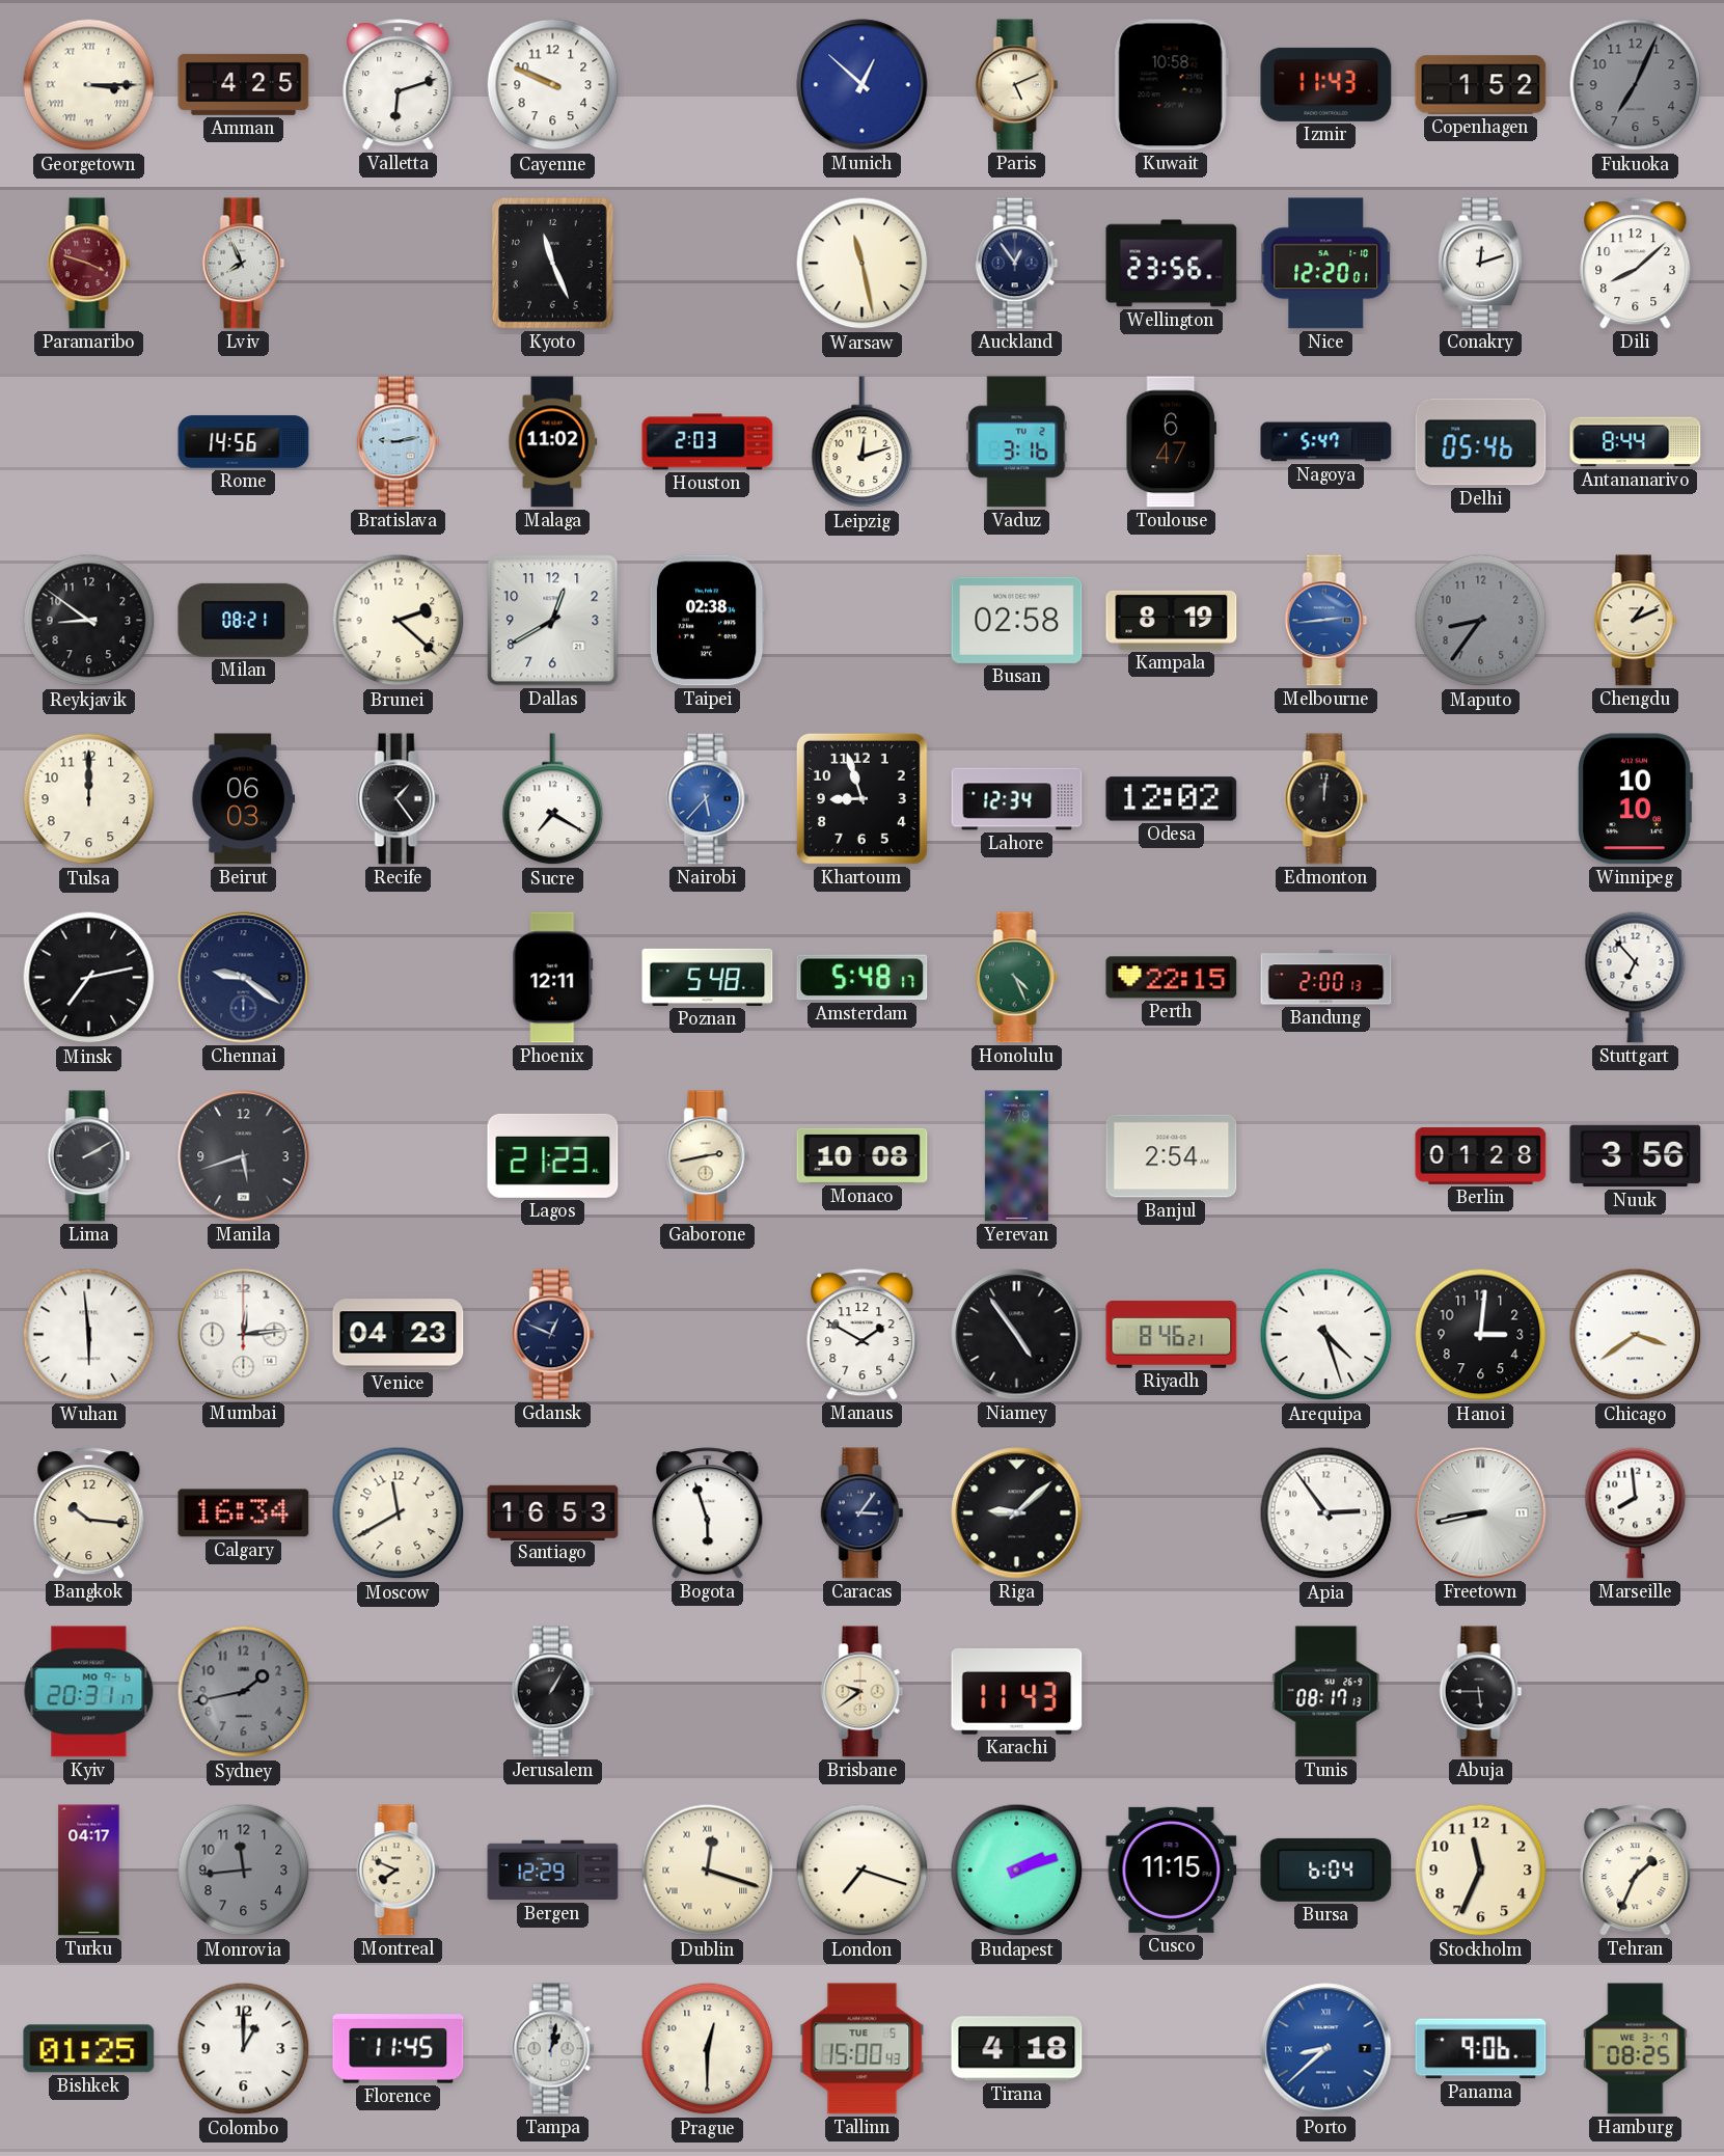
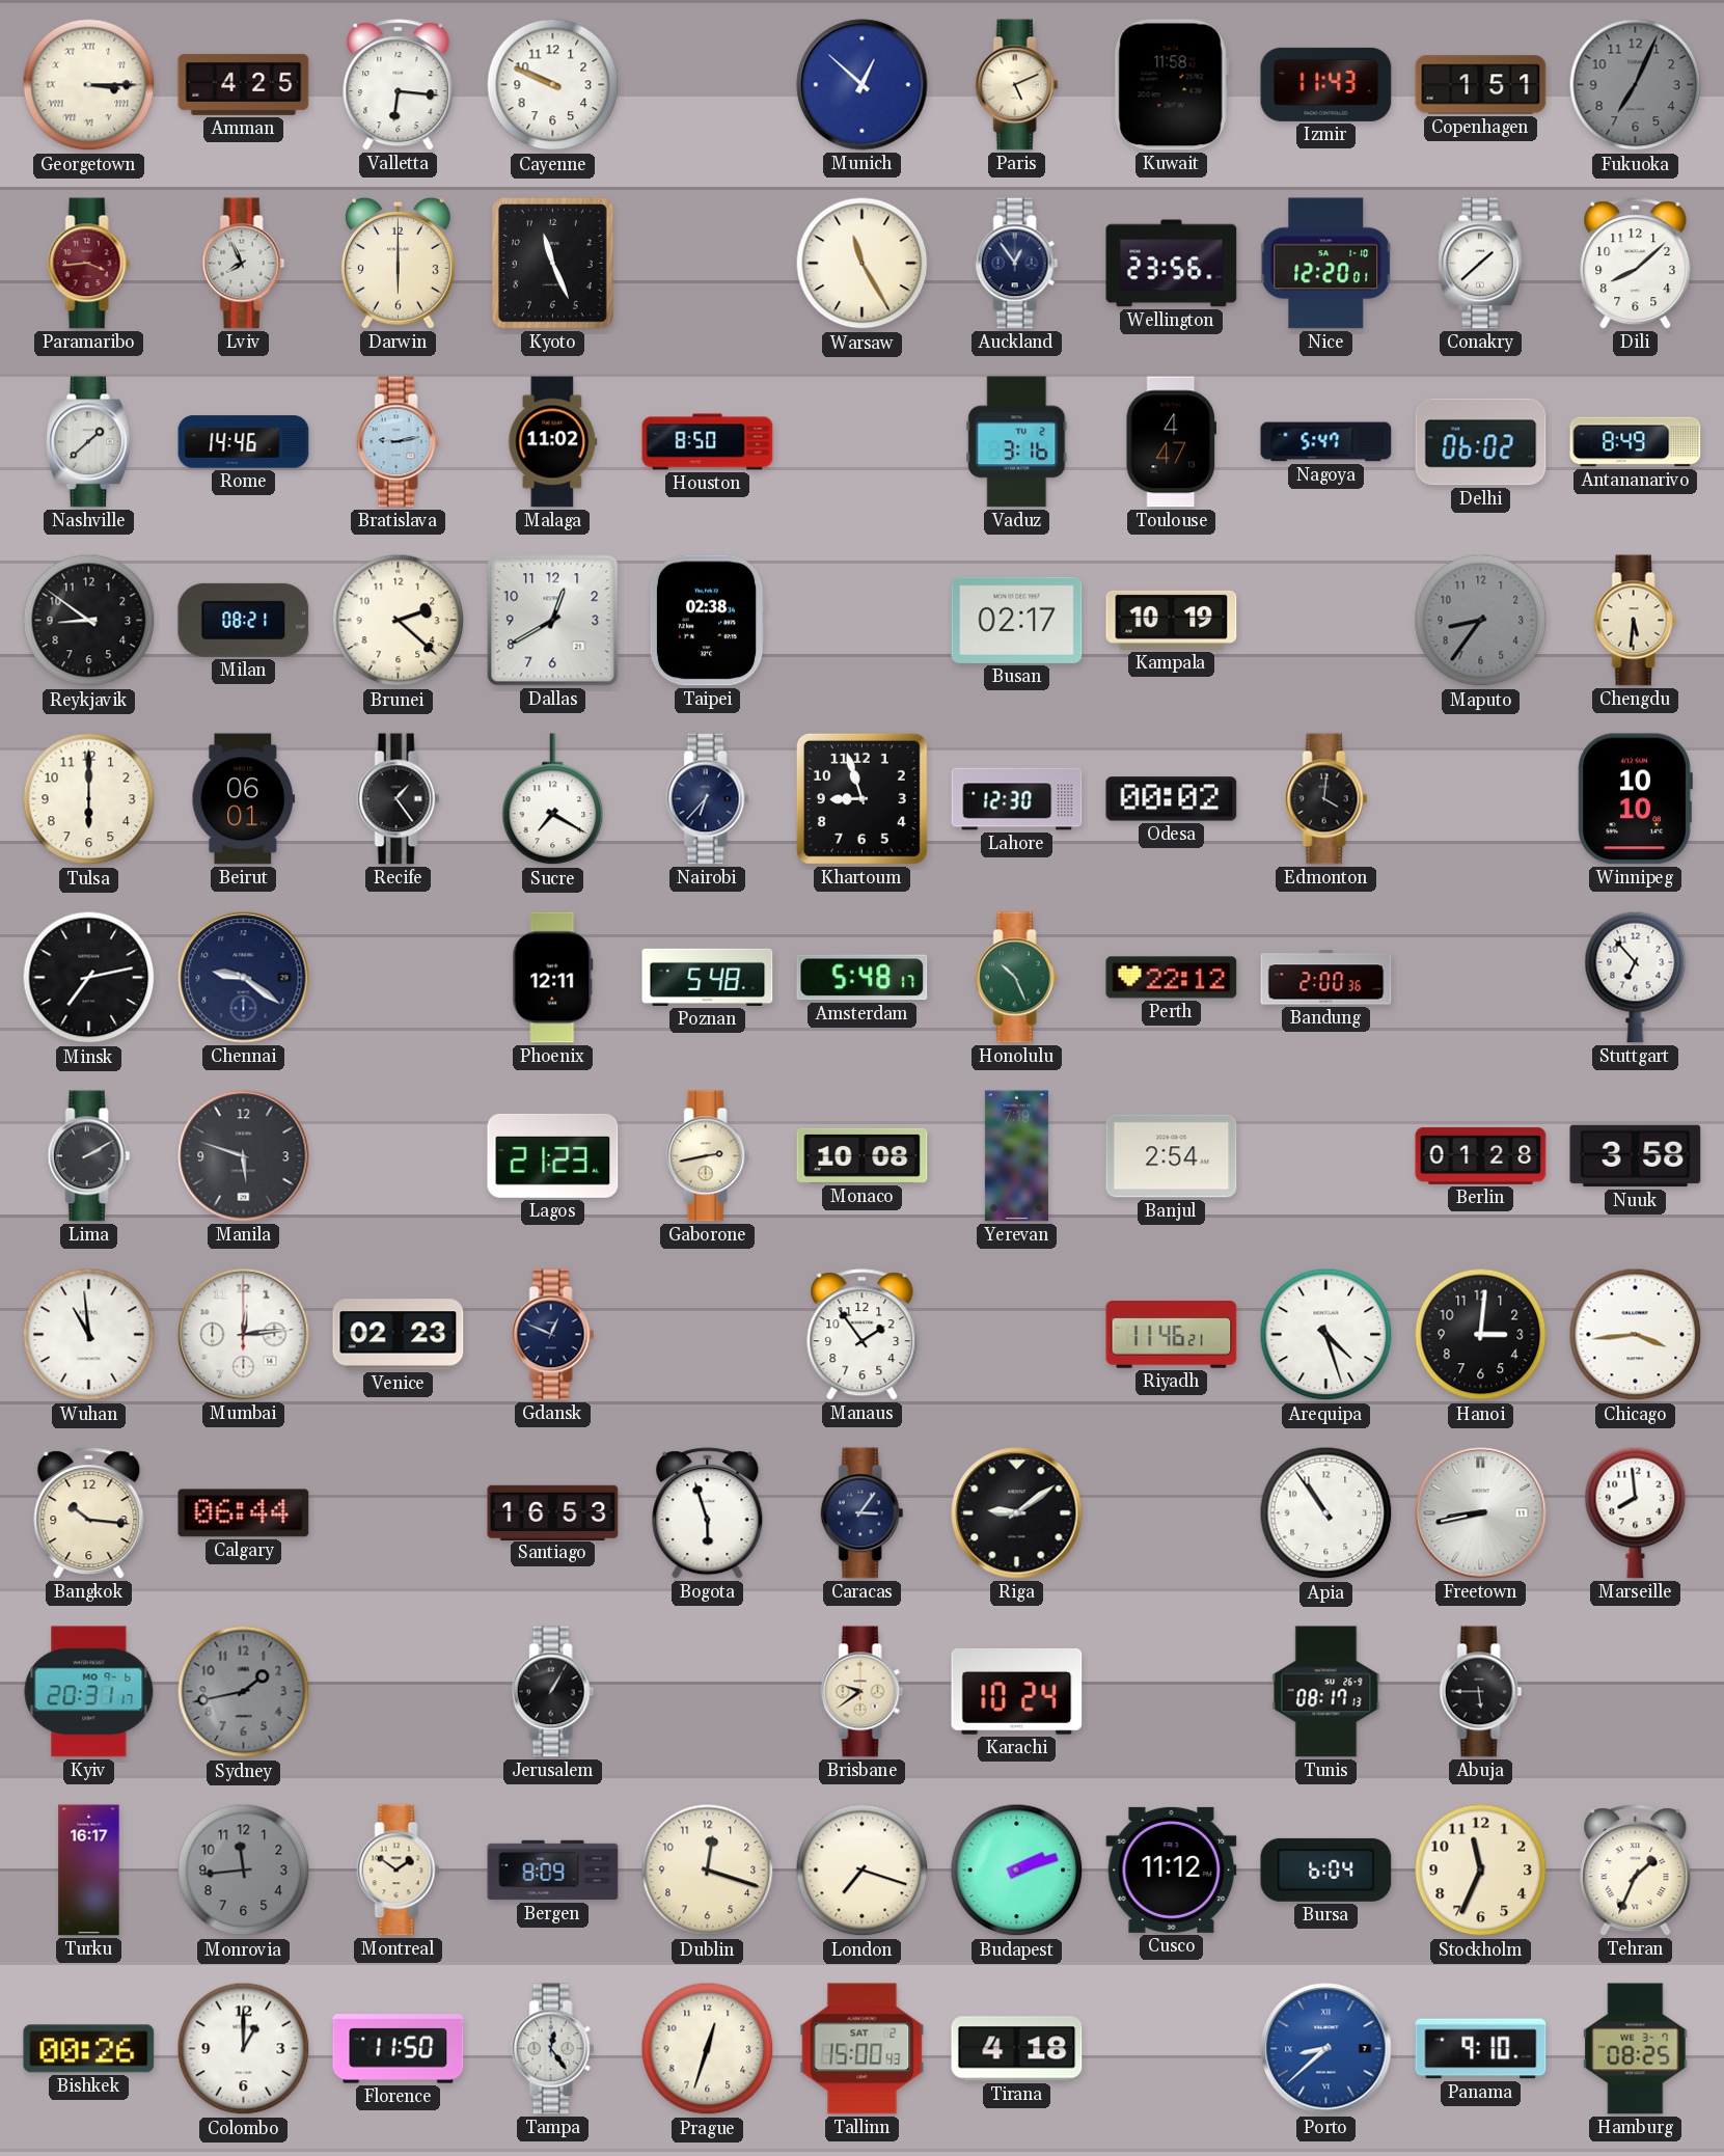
Valletta: 6:12 -> 6:16 (399, 85)
Kuwait: 10:58 -> 11:58 (1171, 85)
Copenhagen: 1:52 -> 1:51 (1481, 85)
Paramaribo: 3:48 -> 3:44 (89, 264)
Darwin: none -> 6:00 (398, 264)
Warsaw: 11:28 -> 11:25 (863, 264)
Conakry: 12:12 -> 1:38 (1480, 264)
Nashville: none -> 1:38 (88, 442)
Rome: 14:56 -> 14:46 (244, 442)
Houston: 2:03 -> 8:50 (708, 442)
Leipzig: 12:12 -> none (863, 442)
Toulouse: 6:47 -> 4:47 (1171, 442)
Delhi: 05:46 -> 06:02 (1481, 442)
Antananarivo: 8:44 -> 8:49 (1636, 442)
Busan: 02:58 -> 02:17 (1017, 620)
Kampala: 8:19 -> 10:19 (1172, 620)
Melbourne: 2:44 -> none (1326, 621)
Chengdu: 1:11 -> 5:31 (1636, 621)
Tulsa: 12:00 -> 6:00 (89, 799)
Beirut: 06:03 -> 06:01 (244, 799)
Nairobi: 5:37 -> 6:37 (708, 799)
Nairobi dial: blue -> navy (708, 799)
Lahore: 12:34 -> 12:30 (1017, 799)
Odesa: 12:02 -> 00:02 (1172, 799)
Edmonton: 12:01 -> 4:01 (1326, 799)
Honolulu: 4:26 -> 10:26 (1017, 978)
Perth: 22:15 -> 22:12 (1172, 978)
Bandung: 2:00:13 -> 2:00:36 (1326, 978)
Manila: 5:42 -> 5:48 (244, 1156)
Nuuk: 3:56 -> 3:58 (1636, 1156)
Wuhan: 5:59 -> 10:59 (89, 1335)
Venice: 04:23 -> 02:23 (399, 1335)
Manaus: 1:50 -> 1:54 (863, 1335)
Niamey: 4:54 -> none (1017, 1335)
Riyadh: 8:46 -> 11:46 (1172, 1335)
Chicago: 3:39 -> 3:44 (1636, 1335)
Calgary: 16:34 -> 06:44 (244, 1513)
Moscow: 11:40 -> none (399, 1513)
Riga: 9:08 -> 9:09 (1017, 1513)
Apia: 2:54 -> 10:54 (1326, 1513)
Karachi: 11:43 -> 10:24 (1017, 1691)
Turku: 04:17 -> 16:17 (89, 1871)
Montreal: 7:49 -> 1:51 (399, 1871)
Bergen: 12:29 -> 8:09 (553, 1871)
Dublin numerals: Roman -> Arabic (708, 1871)
Cusco: 11:15 -> 11:12 (1172, 1870)
Bishkek: 01:25 -> 00:26 (89, 2049)
Florence: 11:45 -> 11:50 (399, 2049)
Tampa: 1:02 -> 12:24 (553, 2049)
Prague: 12:30 -> 12:33 (708, 2049)
Tallinn date: TUE 5 -> SAT 2 (863, 2049)
Panama: 9:06 -> 9:10 (1481, 2049)
